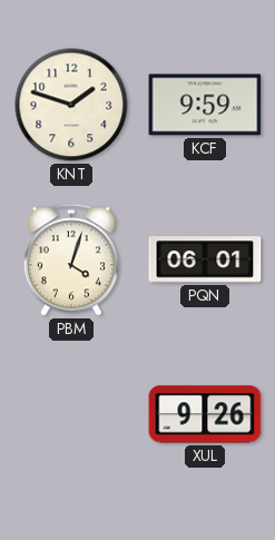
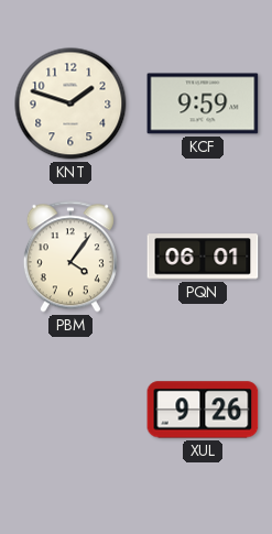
PBM: 4:03 -> 4:06 (70, 257)
